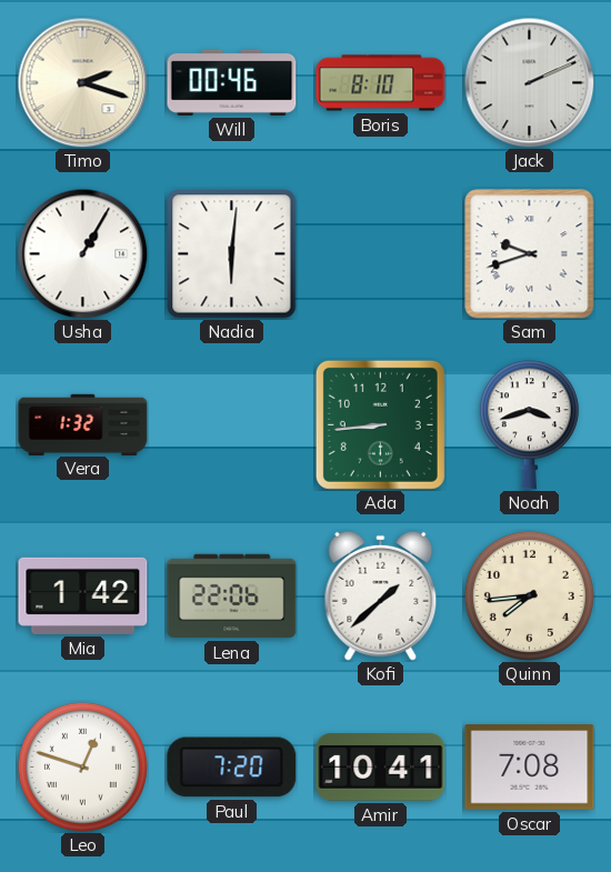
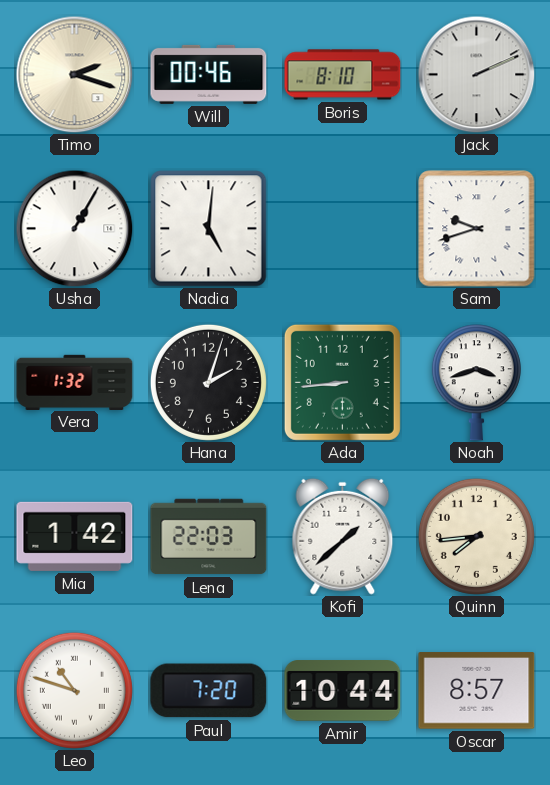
Nadia: 6:01 -> 5:01 (209, 229)
Hana: none -> 2:03 (208, 382)
Lena: 22:06 -> 22:03 (209, 537)
Leo: 12:48 -> 10:48 (74, 690)
Amir: 10:41 -> 10:44 (343, 691)
Oscar: 7:08 -> 8:57 (477, 691)
